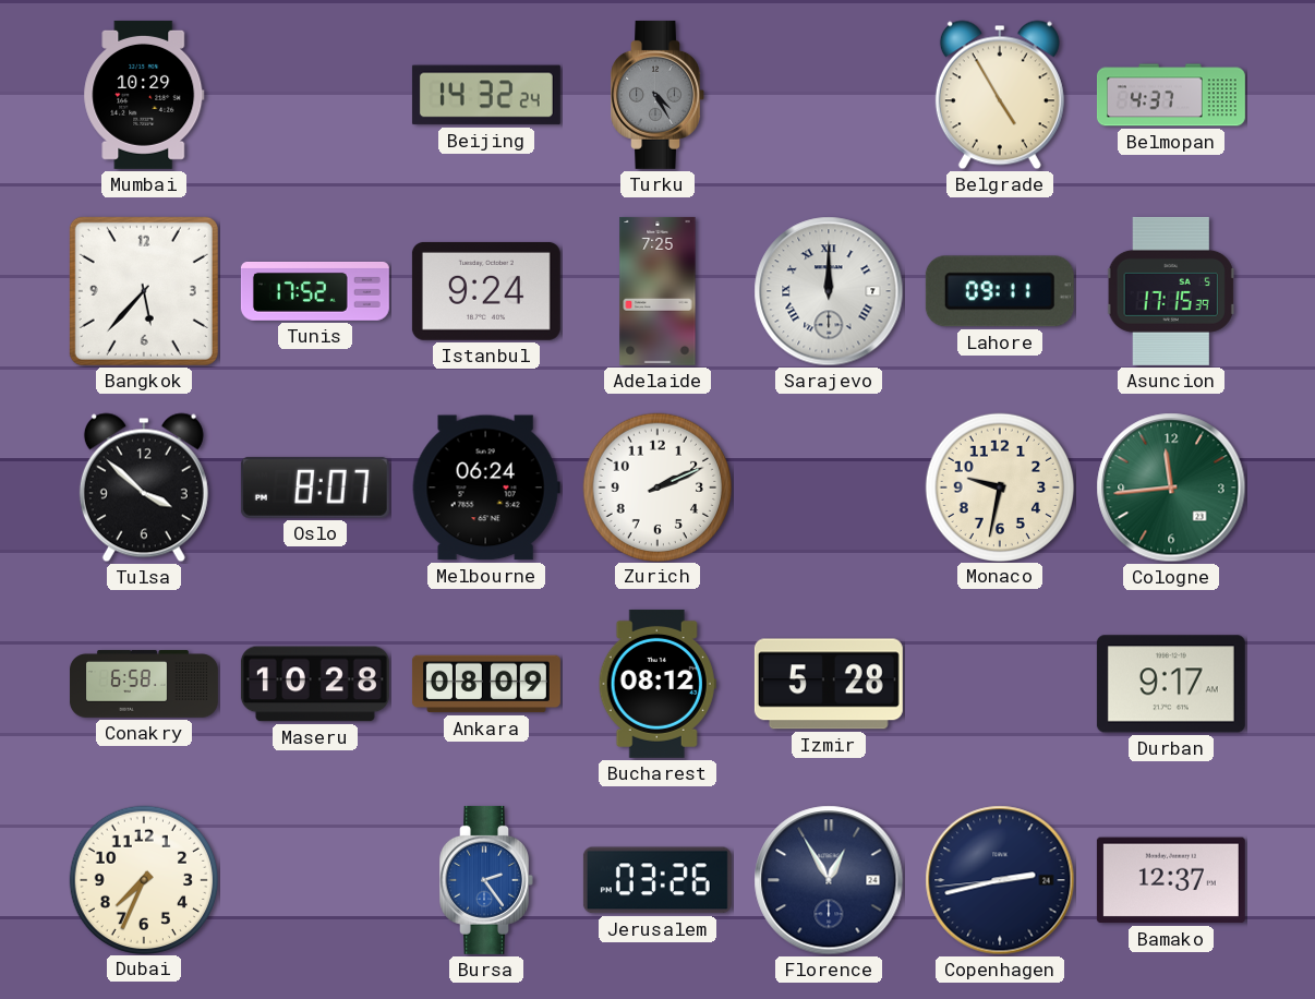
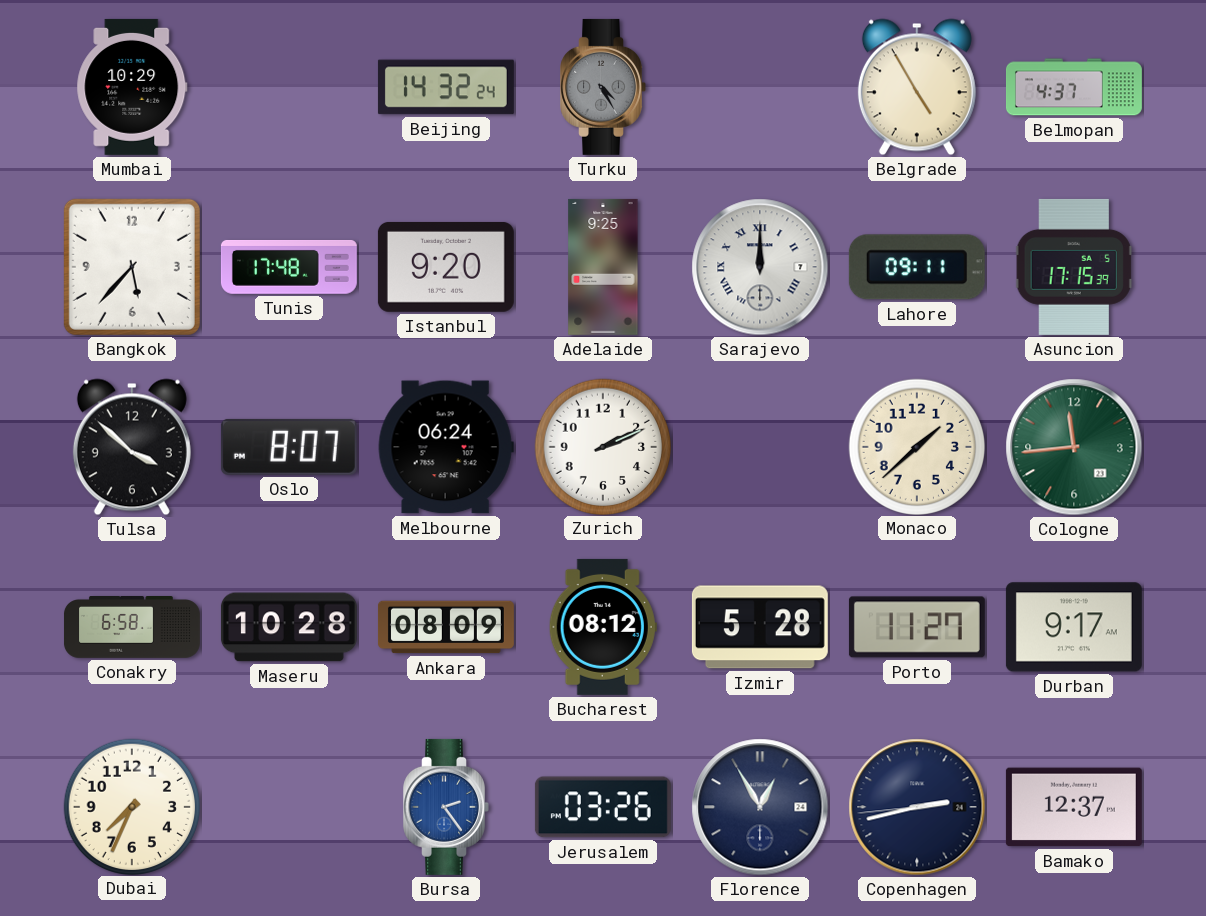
Tunis: 17:52 -> 17:48 (289, 267)
Istanbul: 9:24 -> 9:20 (446, 267)
Adelaide: 7:25 -> 9:25 (603, 267)
Monaco: 9:32 -> 1:38 (916, 446)
Porto: none -> 11:27 (917, 627)
